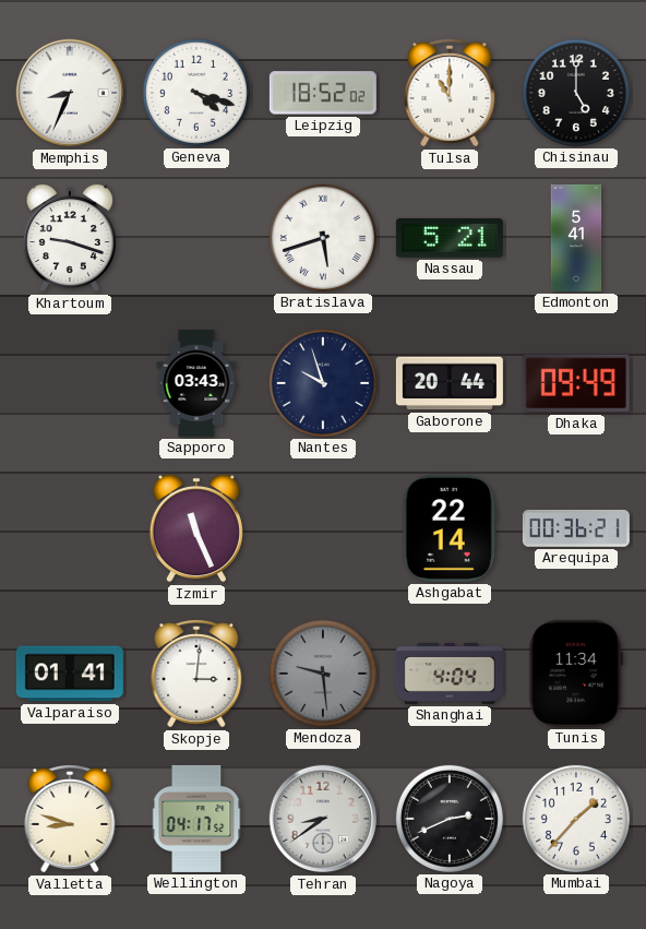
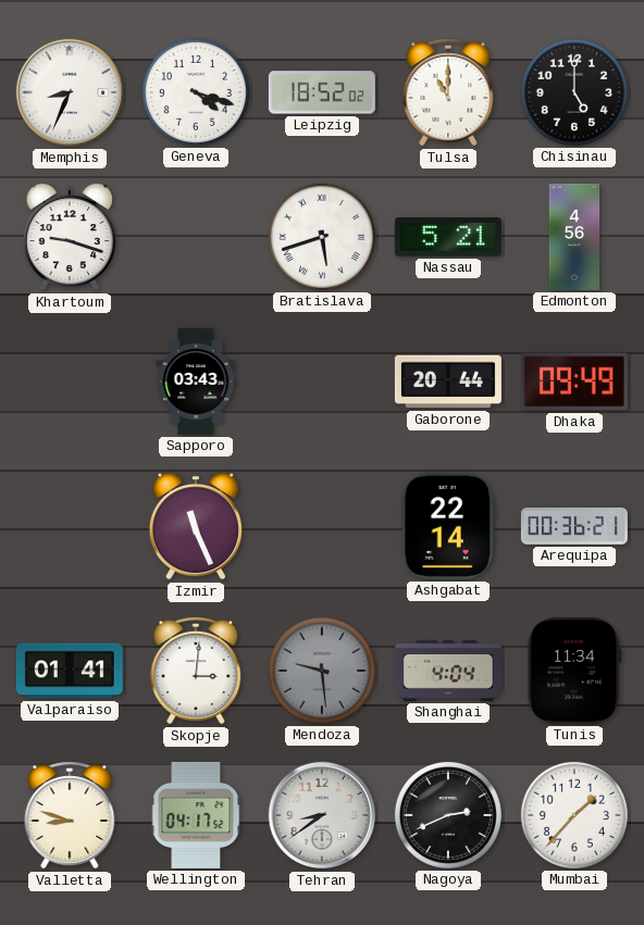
Edmonton: 5:41 -> 4:56 (574, 237)
Nantes: 9:57 -> none (323, 383)
